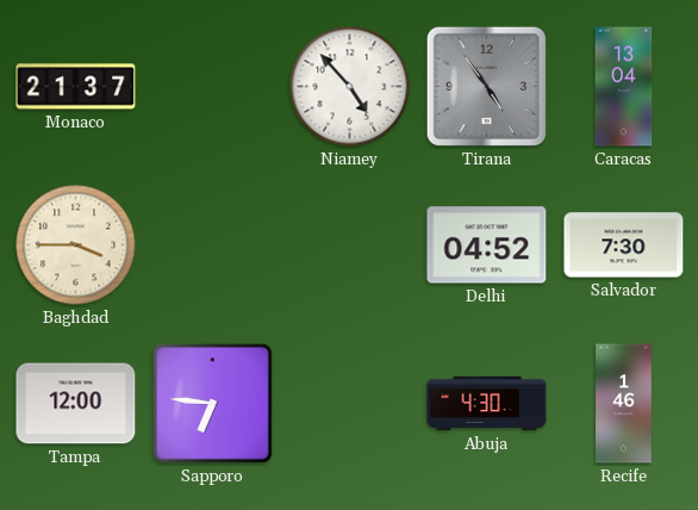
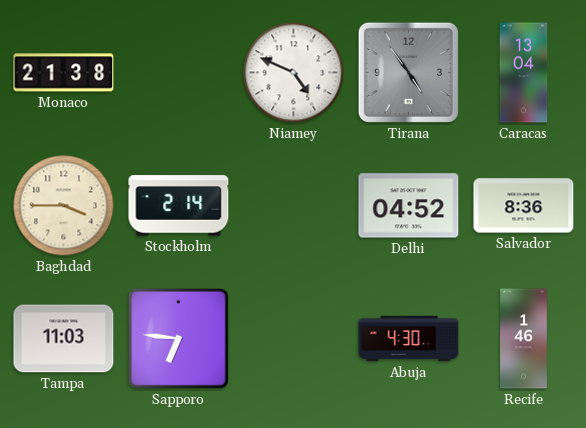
Monaco: 21:37 -> 21:38 (64, 73)
Niamey: 4:53 -> 4:49 (294, 73)
Stockholm: none -> 2:14 (179, 206)
Salvador: 7:30 -> 8:36 (524, 206)
Tampa: 12:00 -> 11:03 (64, 339)
